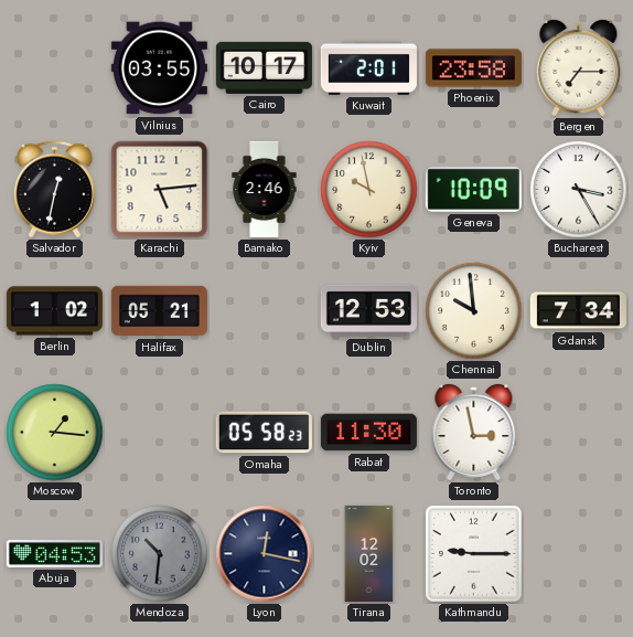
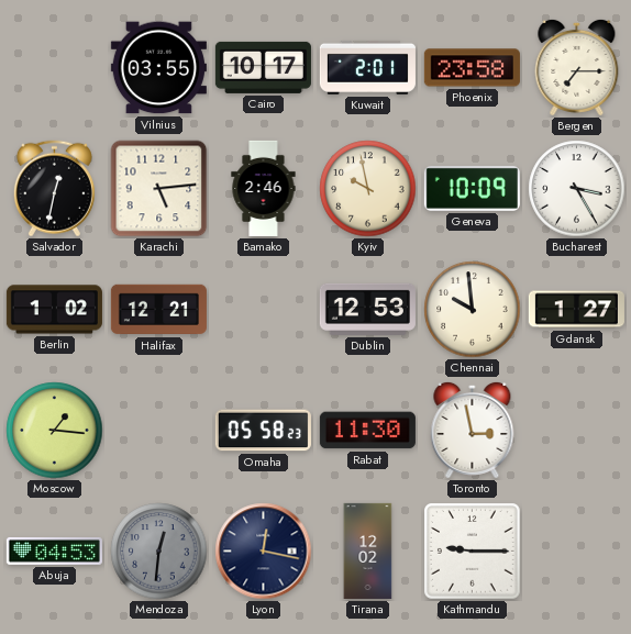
Halifax: 05:21 -> 12:21 (158, 310)
Gdansk: 7:34 -> 1:27 (576, 310)
Mendoza: 10:31 -> 12:31 (159, 552)
